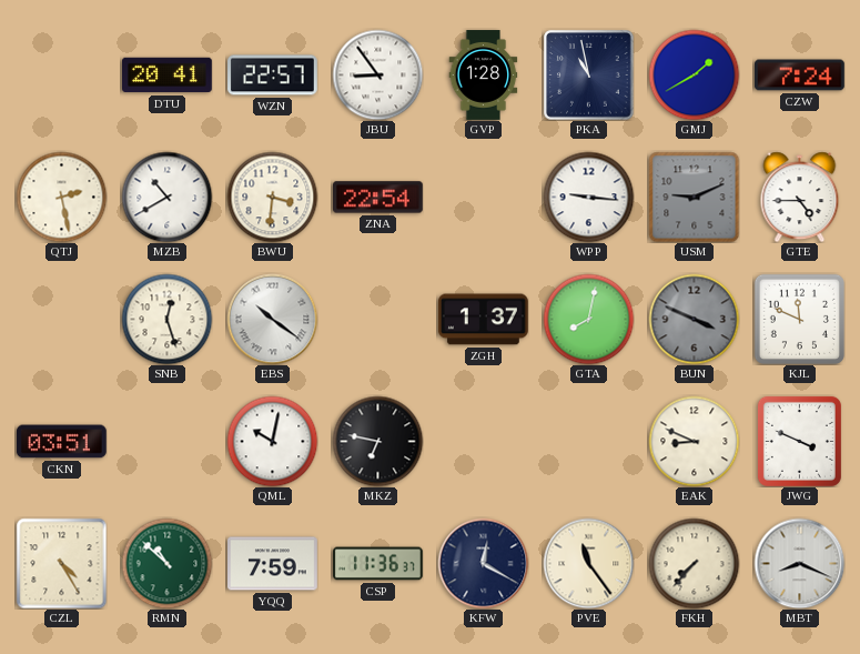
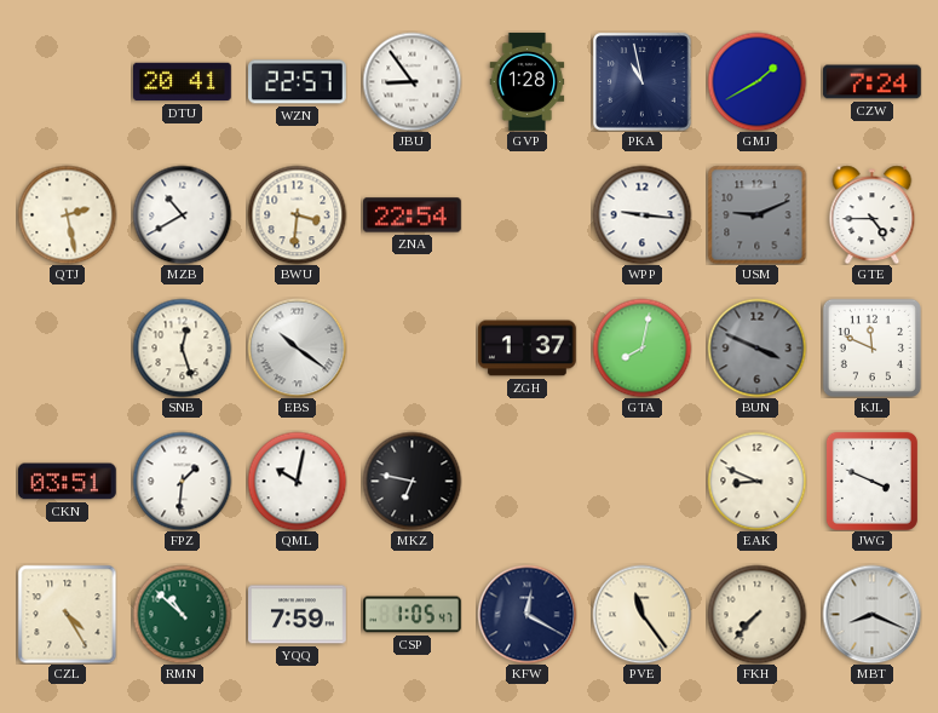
FPZ: none -> 1:31 (182, 481)
CSP: 11:36 -> 1:05 (413, 615)
